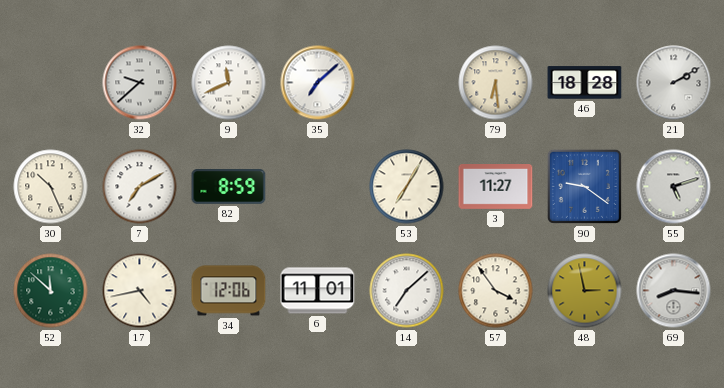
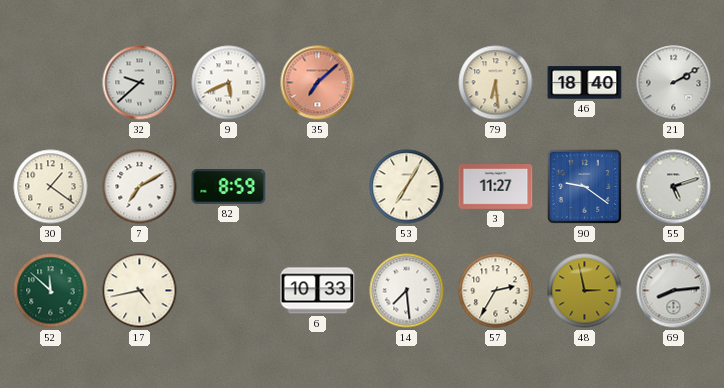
9: 11:41 -> 5:41 (229, 83)
35 dial: white -> salmon (318, 83)
46: 18:28 -> 18:40 (585, 83)
30: 10:26 -> 1:21 (51, 187)
34: 12:06 -> none (229, 291)
6: 11:01 -> 10:33 (318, 291)
14: 7:08 -> 7:29 (407, 291)
57: 3:54 -> 2:35 (496, 291)
69: 8:16 -> 8:14 (674, 291)
